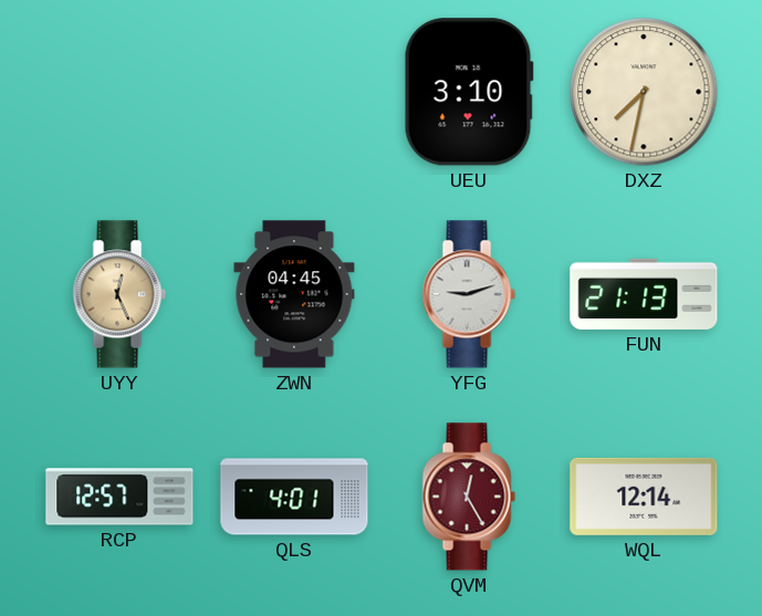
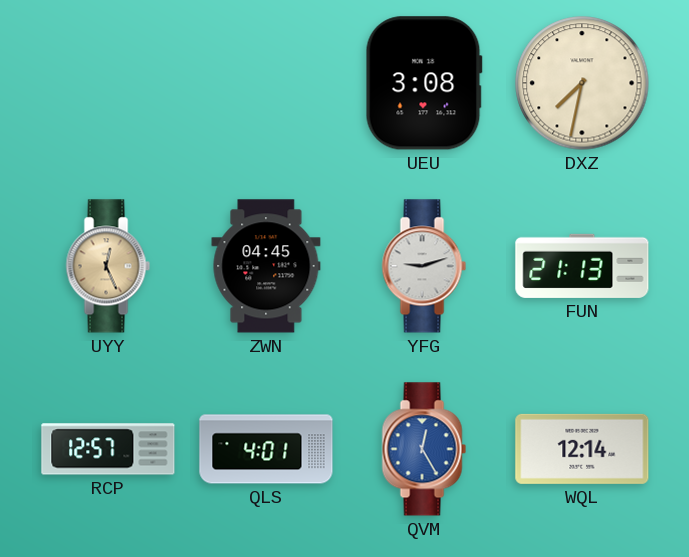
UEU: 3:10 -> 3:08 (424, 83)
QVM dial: burgundy -> blue (424, 449)
